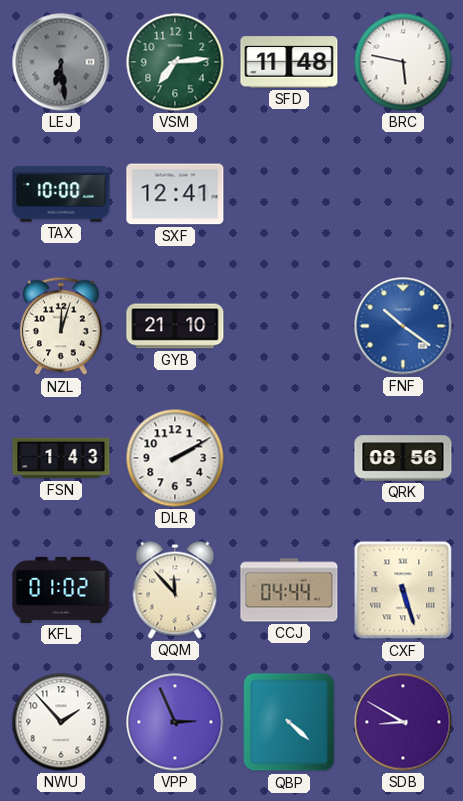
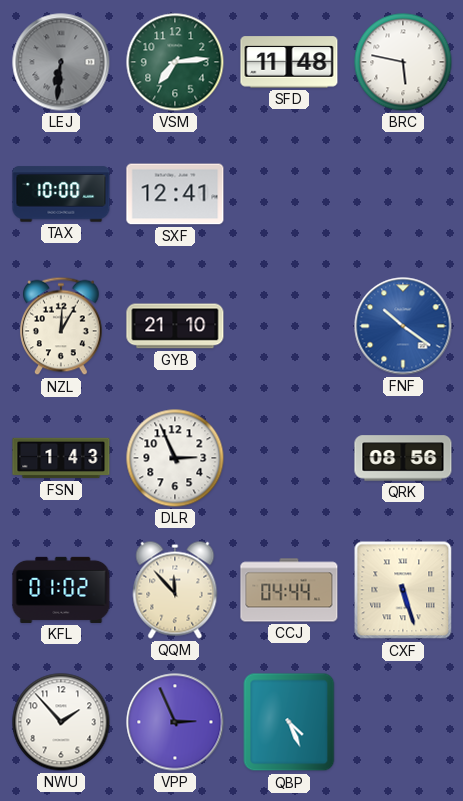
LEJ: 6:29 -> 6:31 (61, 62)
NZL: 12:03 -> 12:05 (61, 326)
DLR: 2:10 -> 2:56 (175, 458)
QBP: 4:22 -> 4:26 (289, 722)
SDB: 8:50 -> none (403, 722)
